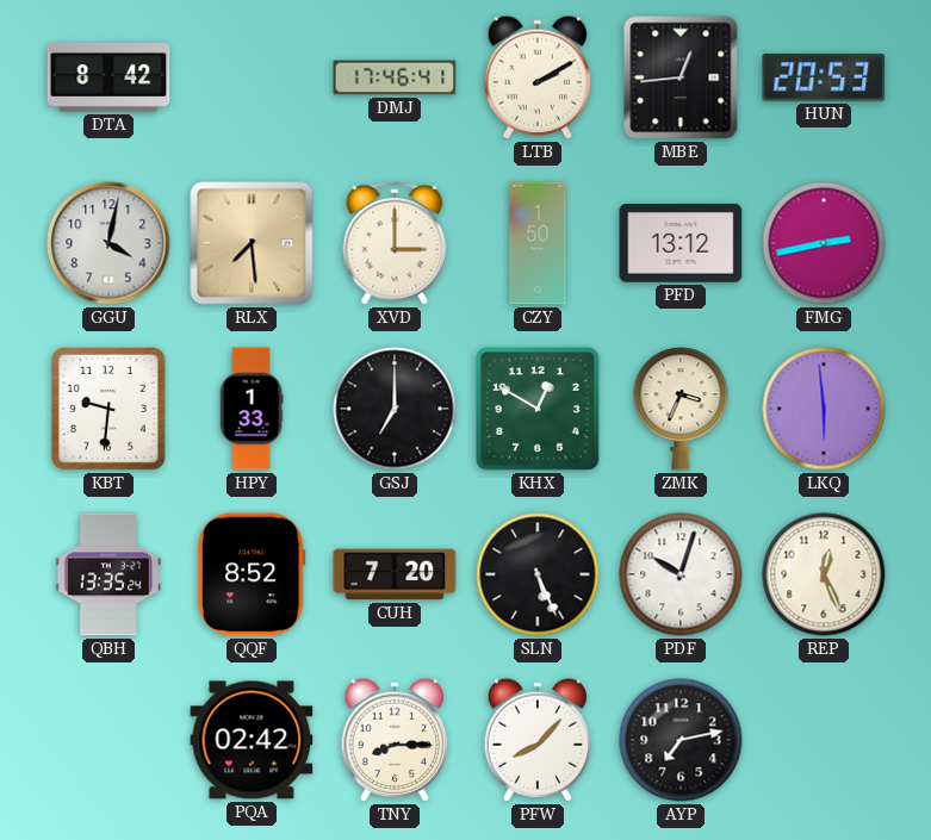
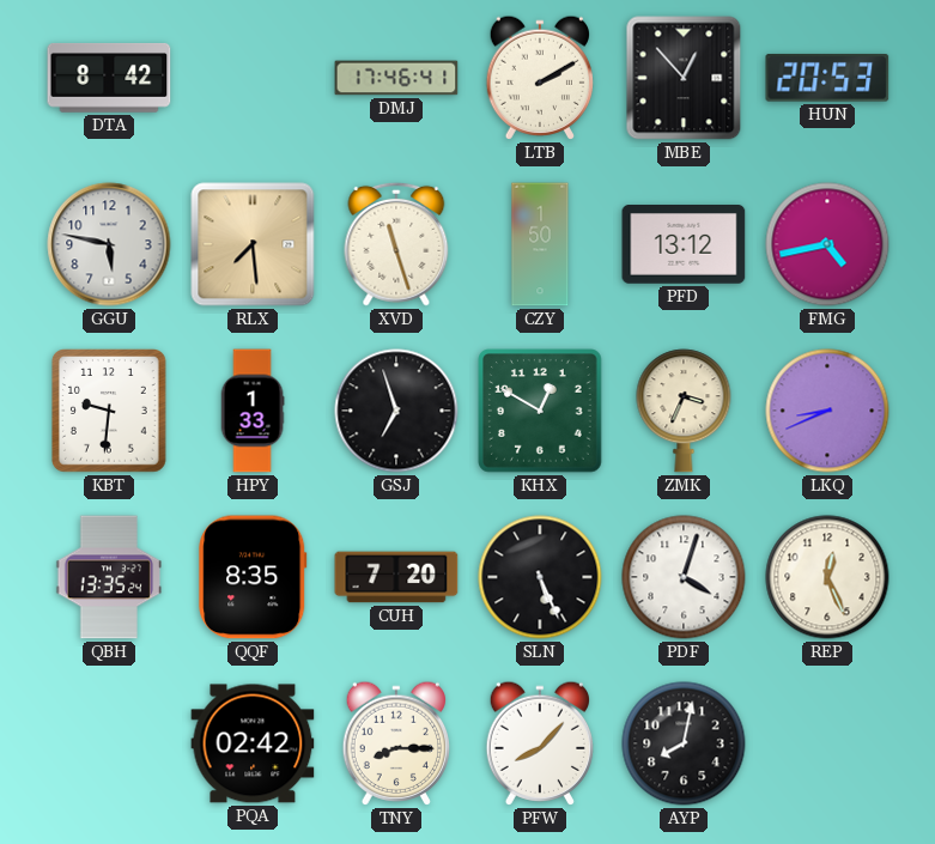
MBE: 12:44 -> 12:53 (684, 78)
GGU: 4:02 -> 5:47 (109, 244)
XVD: 3:00 -> 11:27 (396, 244)
FMG: 2:43 -> 4:43 (827, 244)
GSJ: 7:00 -> 6:57 (396, 411)
LKQ: 5:59 -> 8:41 (827, 411)
QQF: 8:52 -> 8:35 (253, 577)
PDF: 10:03 -> 4:03 (684, 577)
AYP: 7:13 -> 8:02 (684, 743)
